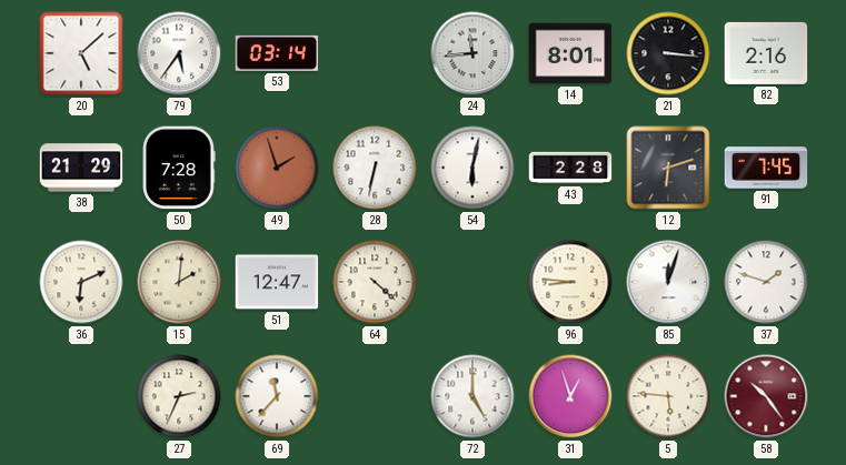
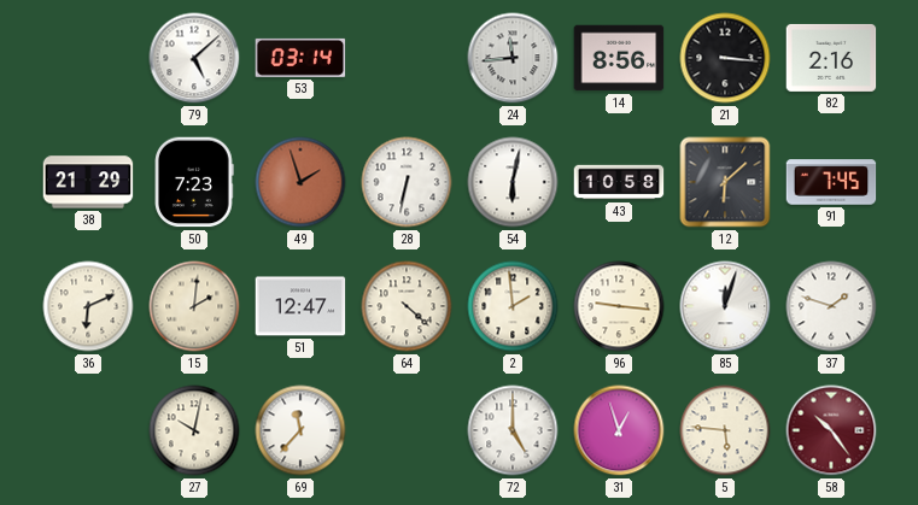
20: 5:08 -> none (81, 53)
79: 5:36 -> 5:08 (194, 58)
14: 8:01 -> 8:56 (619, 58)
50: 7:28 -> 7:23 (194, 182)
43: 2:28 -> 10:58 (619, 182)
12: 6:12 -> 6:08 (725, 182)
2: none -> 1:59 (513, 306)
96: 8:46 -> 9:16 (619, 306)
27: 2:34 -> 10:02 (194, 430)
